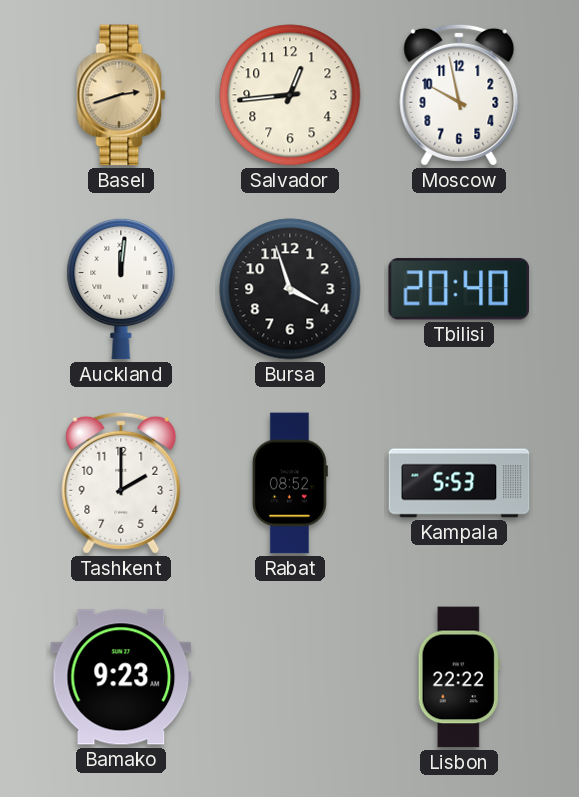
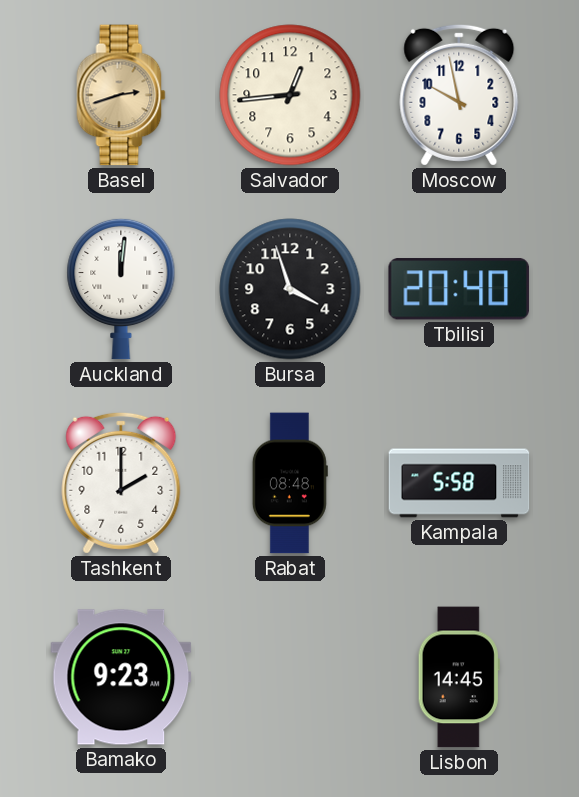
Rabat: 08:52 -> 08:48 (290, 483)
Kampala: 5:53 -> 5:58 (459, 483)
Lisbon: 22:22 -> 14:45 (459, 677)
